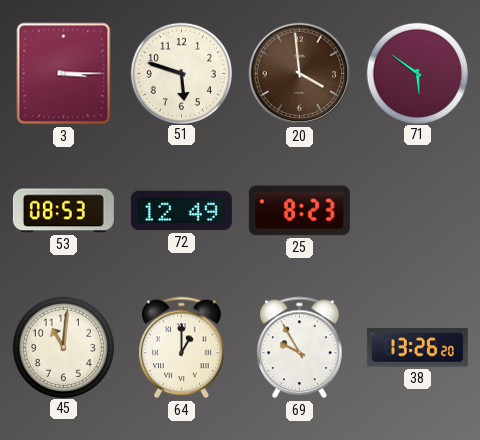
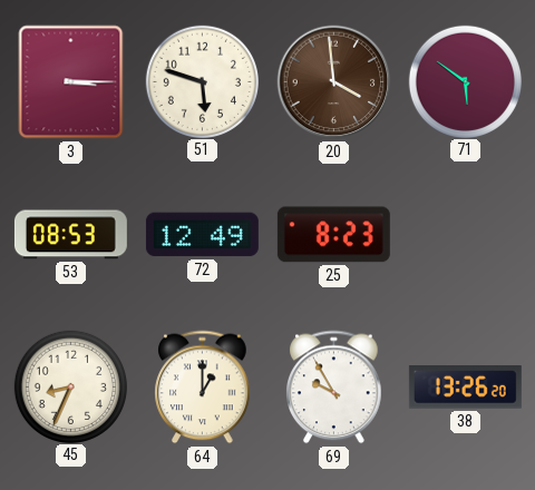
45: 11:01 -> 8:34 (70, 386)
